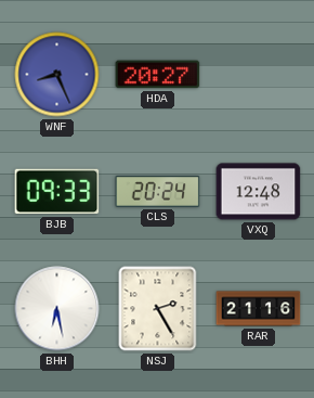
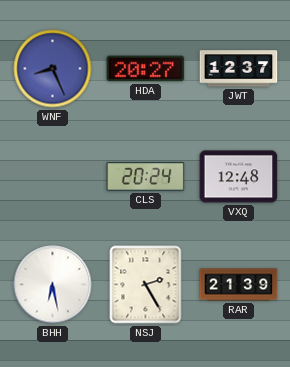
JWT: none -> 12:37 (239, 69)
BJB: 09:33 -> none (57, 192)
RAR: 21:16 -> 21:39 (239, 285)
